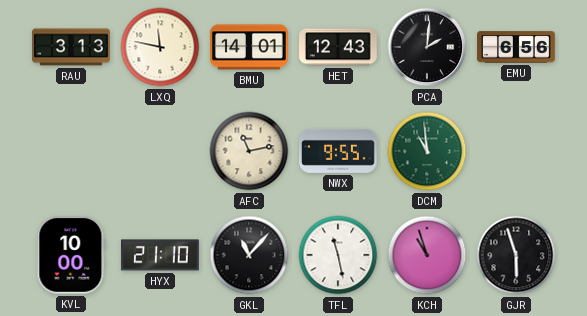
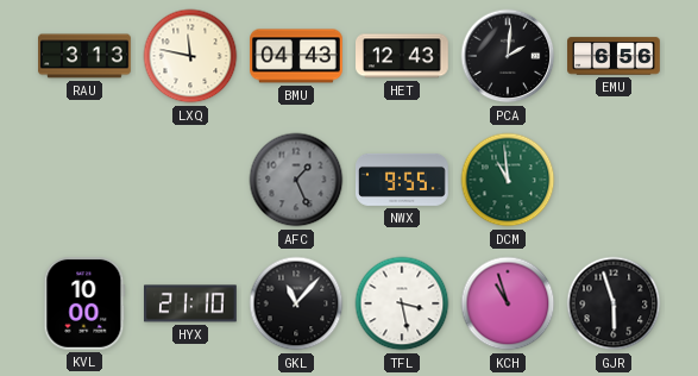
BMU: 14:01 -> 04:43 (296, 56)
AFC: 11:13 -> 1:26 (296, 180)
AFC dial: cream -> grey (296, 180)
TFL: 11:28 -> 3:28 (402, 303)
